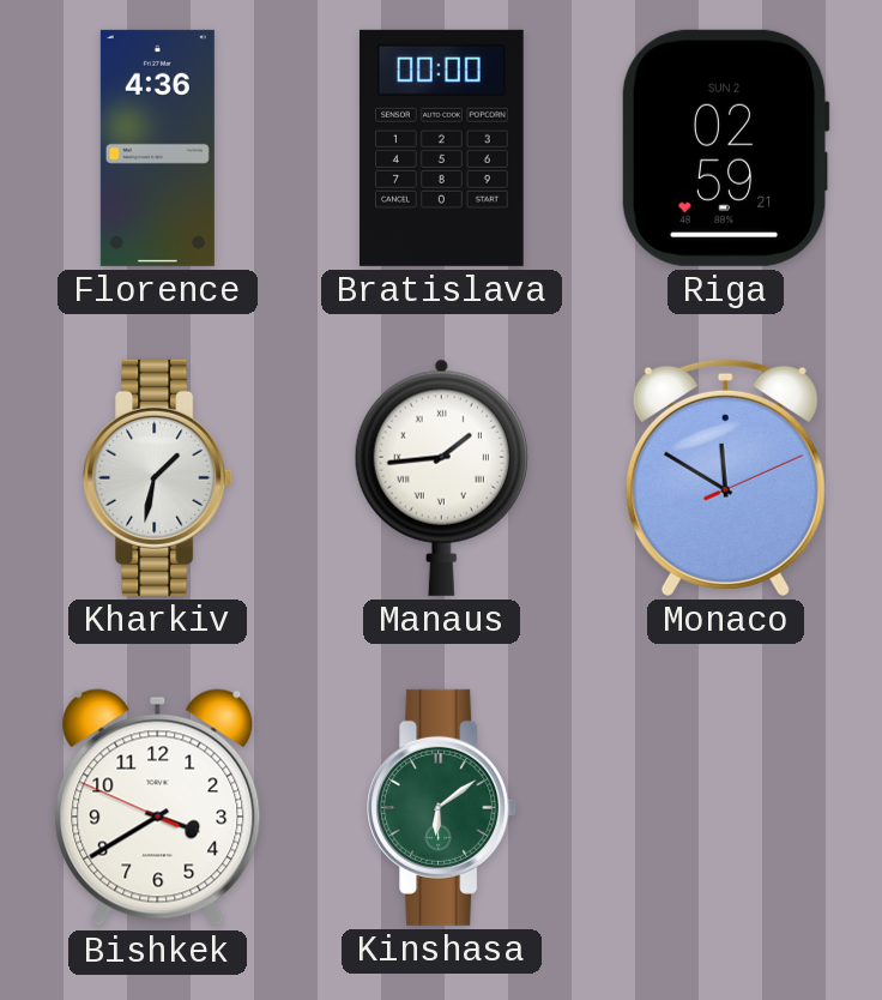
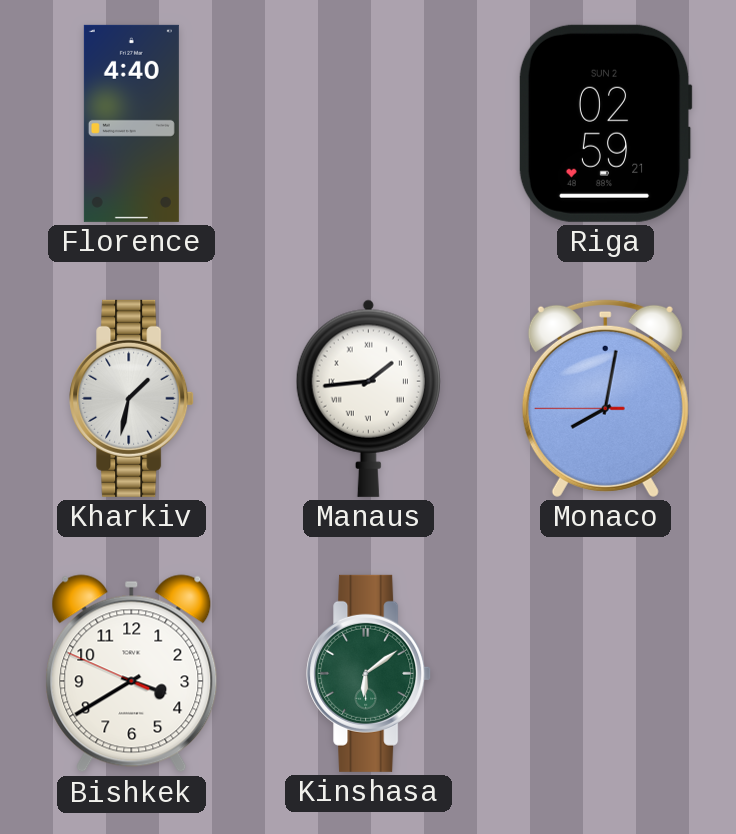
Florence: 4:36 -> 4:40 (131, 123)
Bratislava: 00:00 -> none (442, 147)
Monaco: 11:50 -> 8:01 (605, 398)
